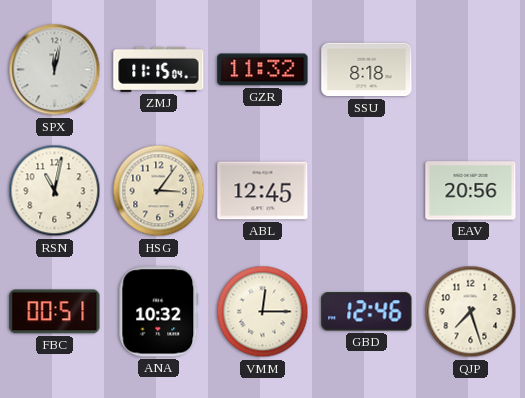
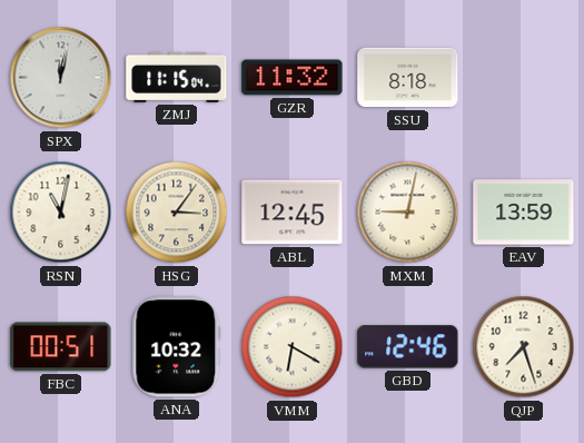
MXM: none -> 9:02 (408, 213)
EAV: 20:56 -> 13:59 (524, 213)
VMM: 12:15 -> 6:20 (293, 347)
